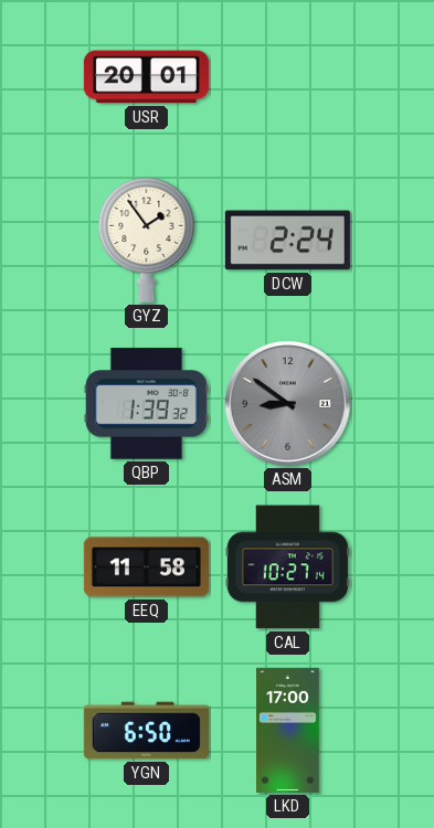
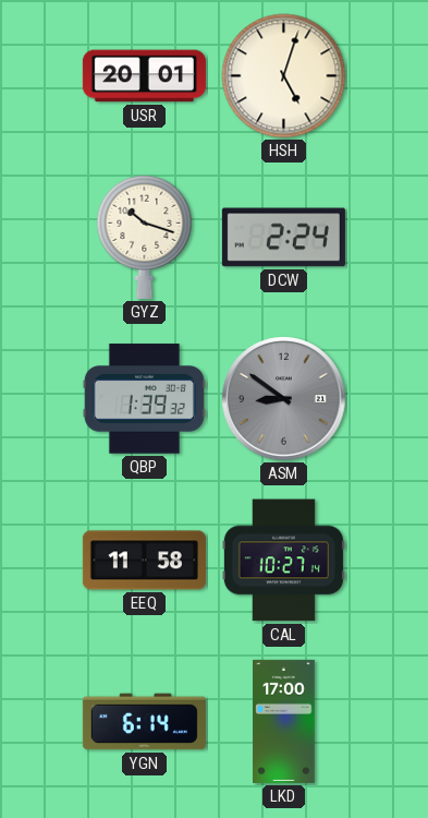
HSH: none -> 5:03 (284, 76)
GYZ: 1:54 -> 10:18 (145, 237)
YGN: 6:50 -> 6:14 (144, 722)
